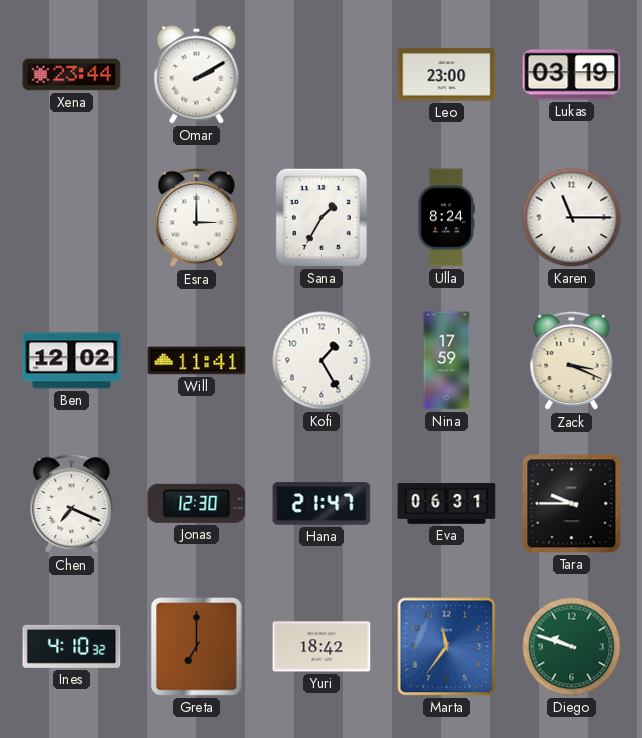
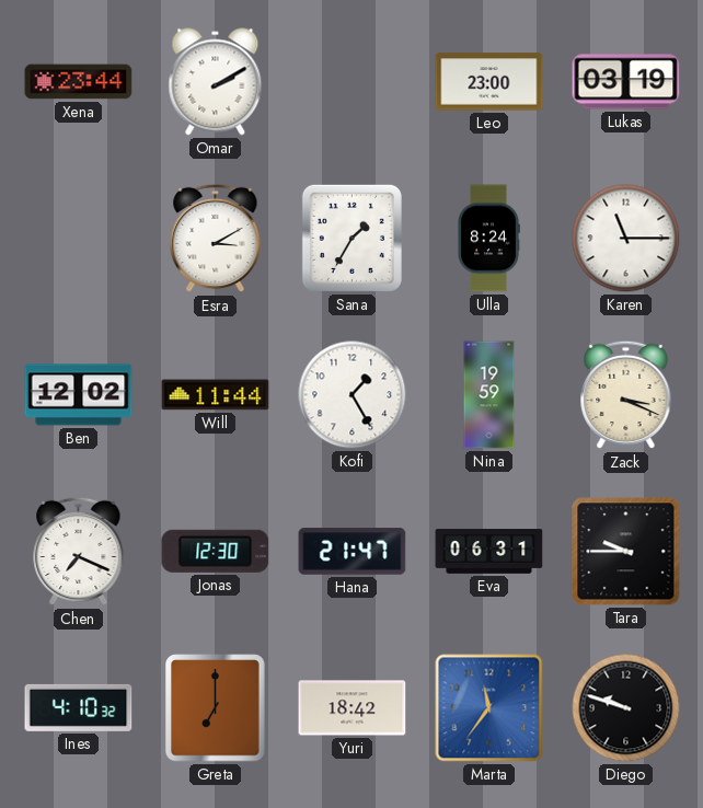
Esra: 3:00 -> 3:10 (216, 239)
Will: 11:41 -> 11:44 (216, 395)
Nina: 17:59 -> 19:59 (489, 395)
Diego dial: green -> black (626, 708)
